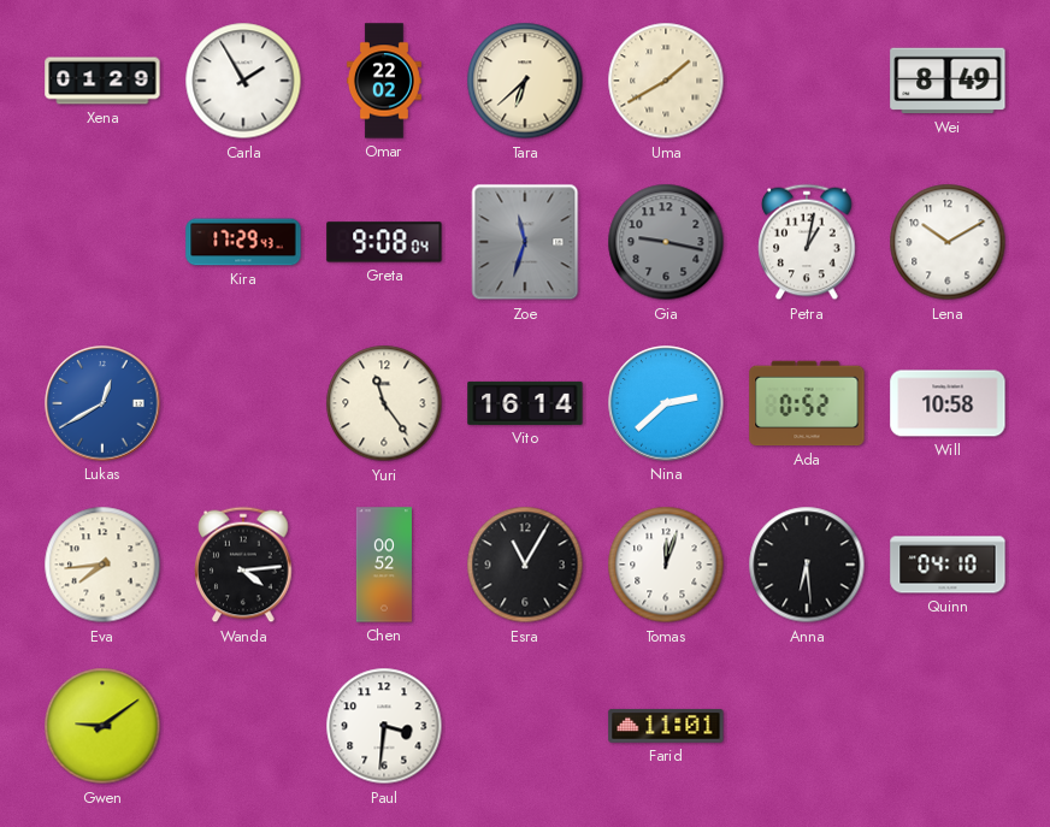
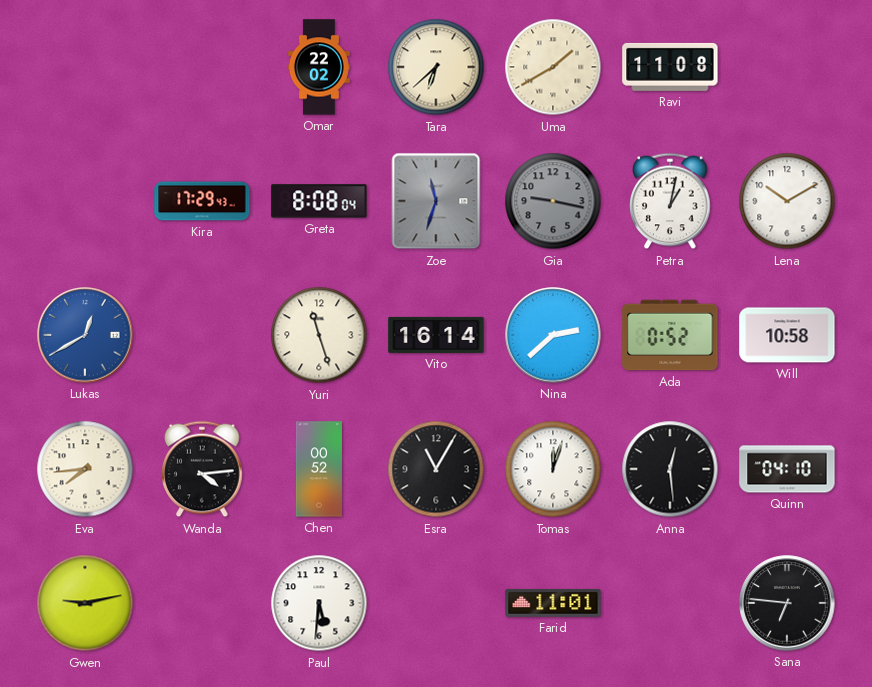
Xena: 01:29 -> none (102, 81)
Carla: 1:55 -> none (243, 81)
Ravi: none -> 11:08 (670, 67)
Wei: 8:49 -> none (948, 81)
Greta: 9:08 -> 8:08 (319, 201)
Yuri: 11:24 -> 11:27 (319, 335)
Anna: 6:29 -> 12:29 (670, 469)
Gwen: 9:09 -> 9:13 (85, 603)
Paul: 3:31 -> 5:31 (319, 603)
Sana: none -> 6:46 (787, 603)
